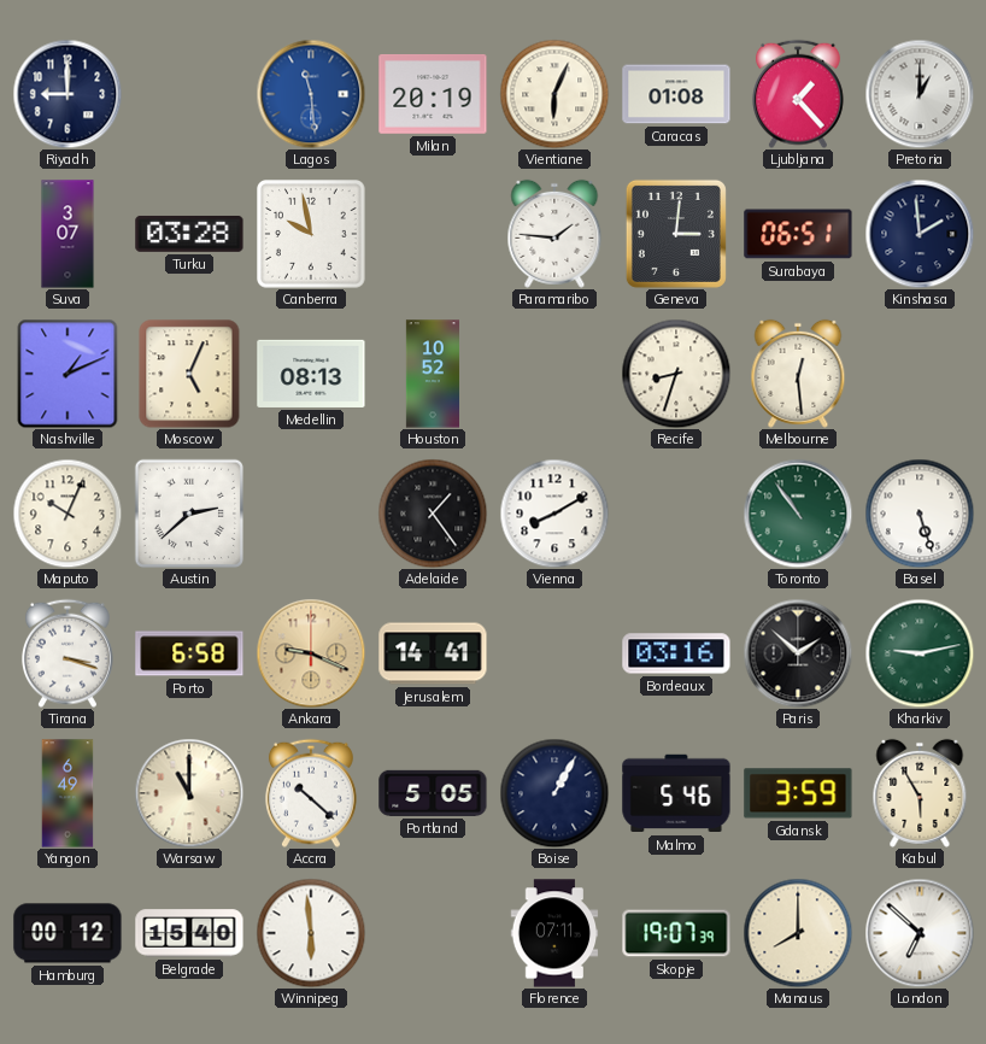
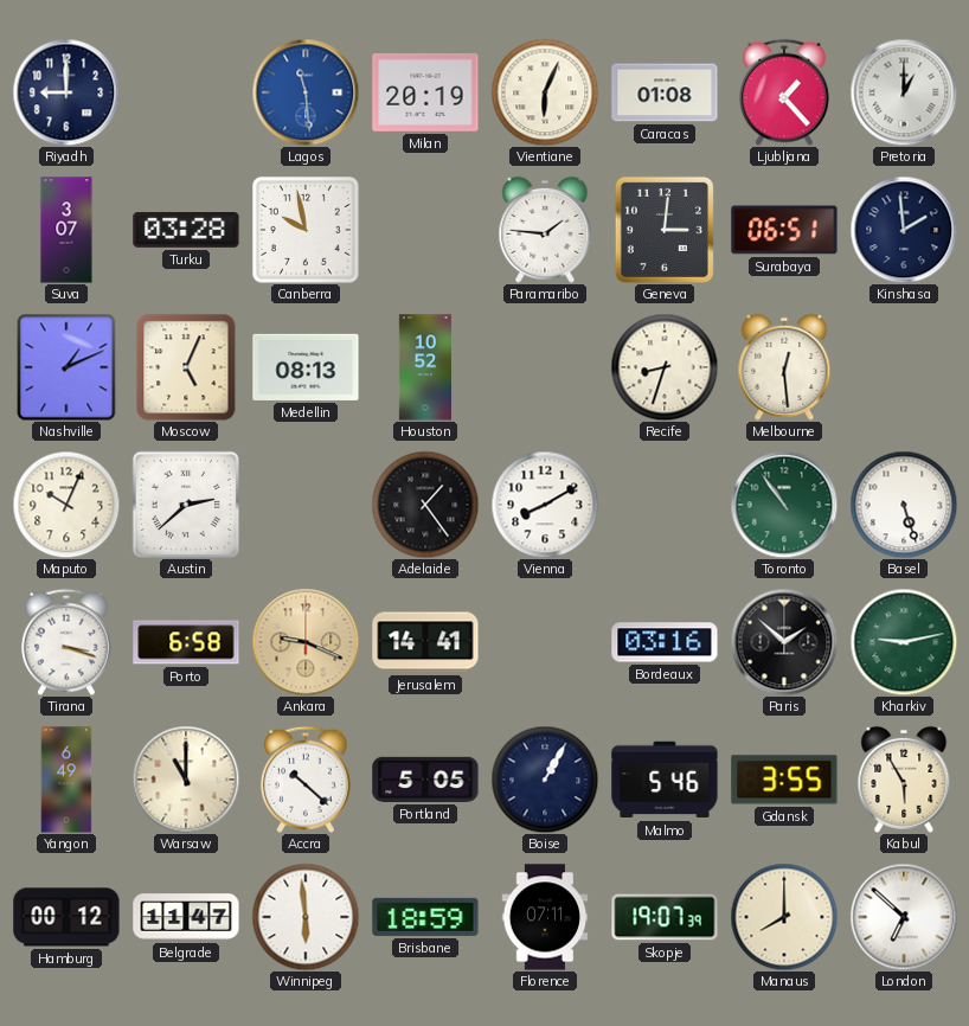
Gdansk: 3:59 -> 3:55 (784, 780)
Belgrade: 15:40 -> 11:47 (186, 917)
Brisbane: none -> 18:59 (425, 917)
